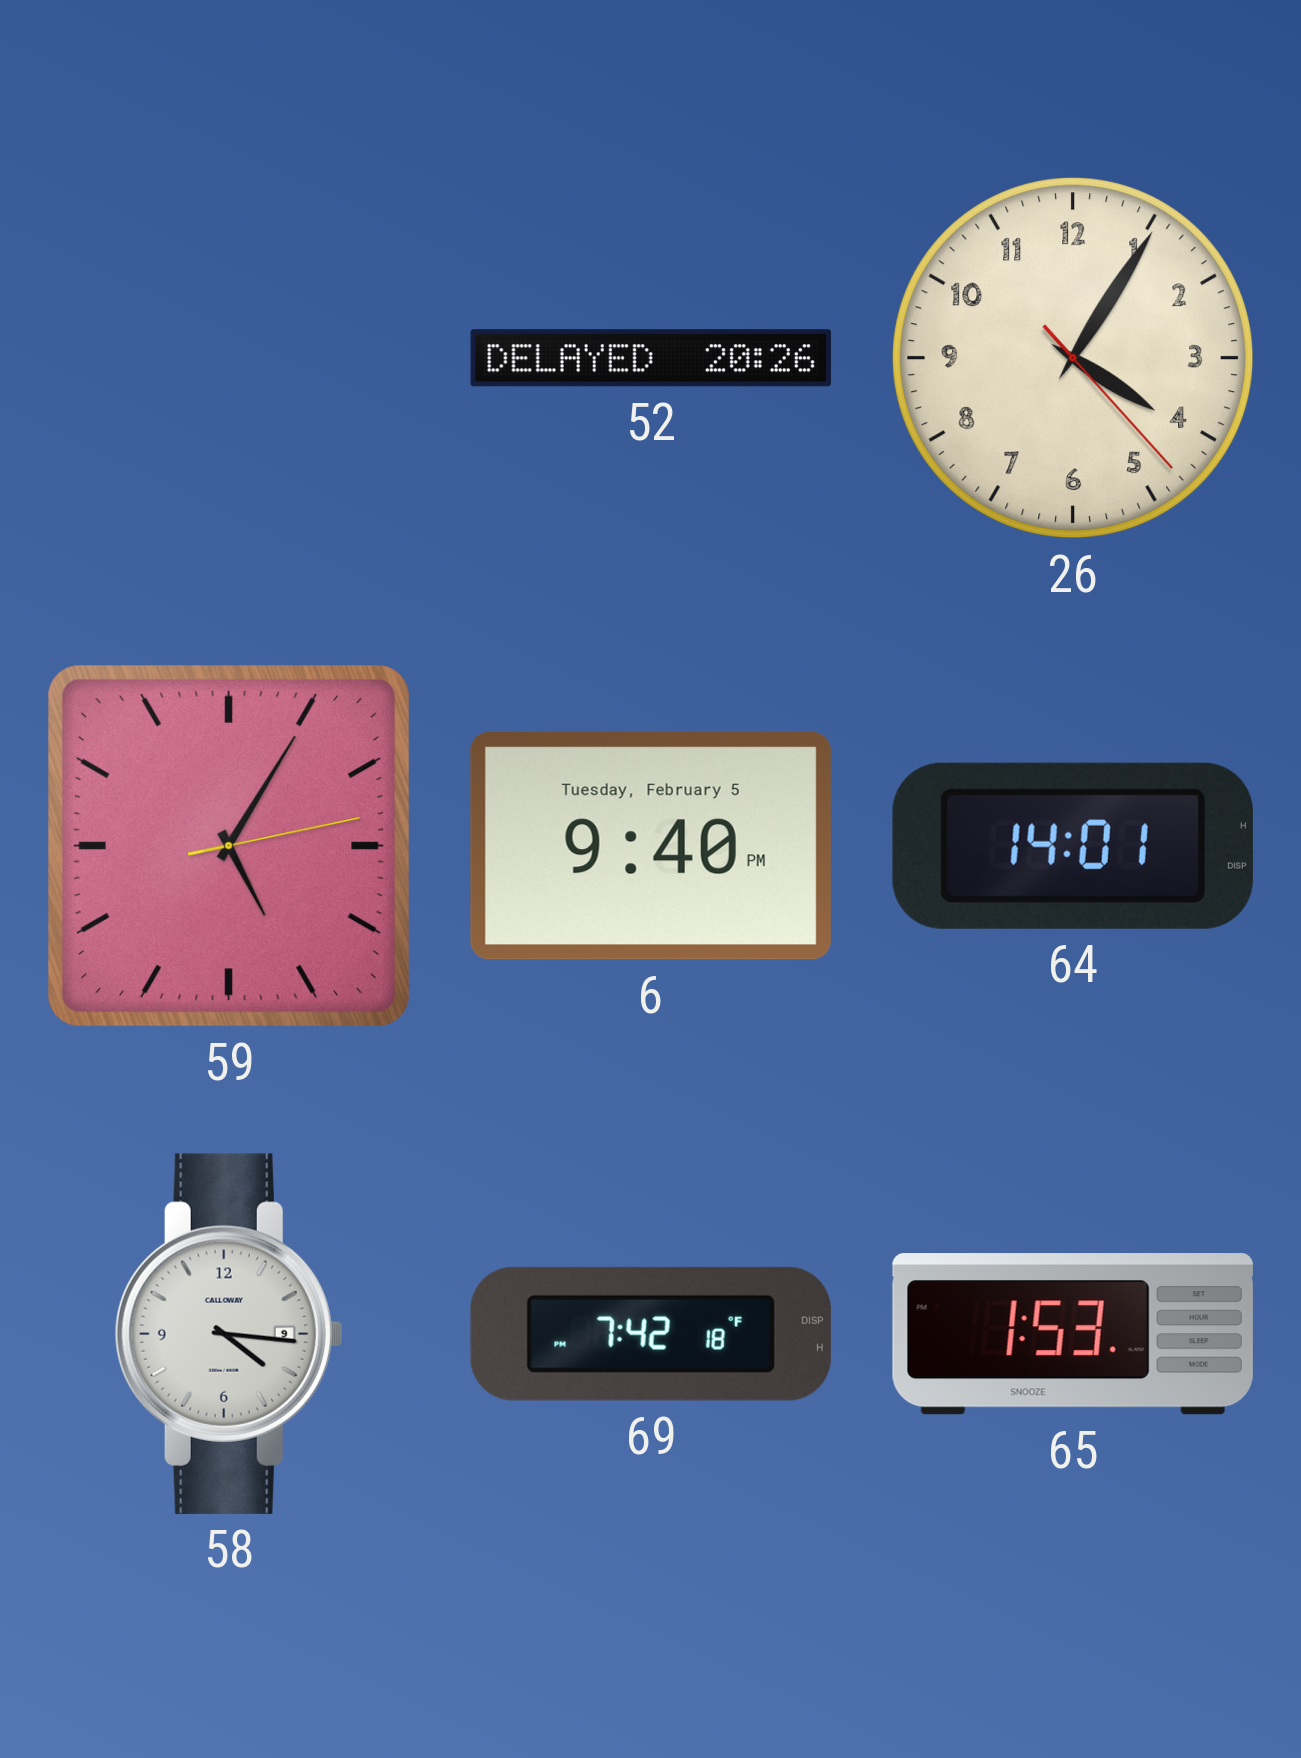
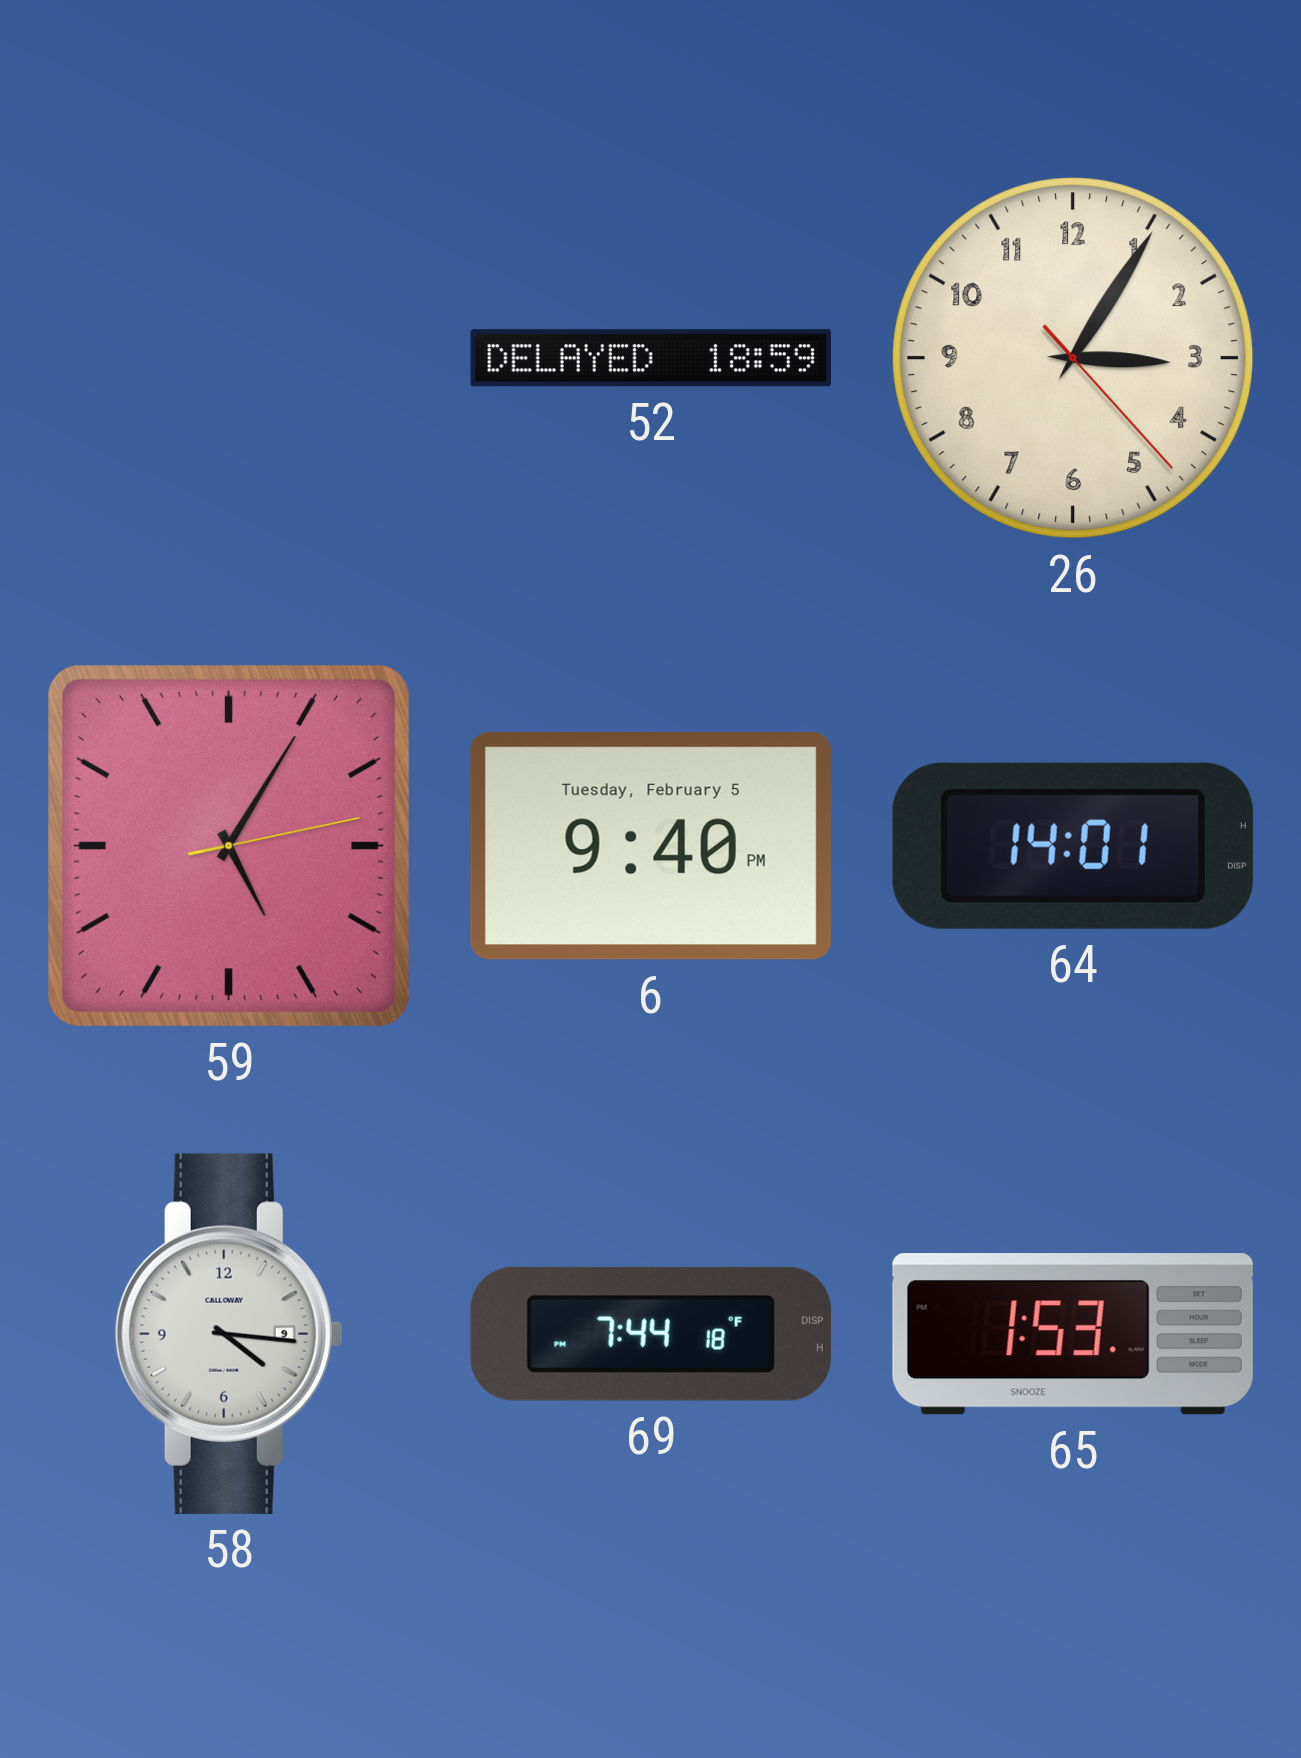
52: 20:26 -> 18:59 (651, 358)
26: 4:05 -> 3:05 (1073, 358)
69: 7:42 -> 7:44 (651, 1334)
